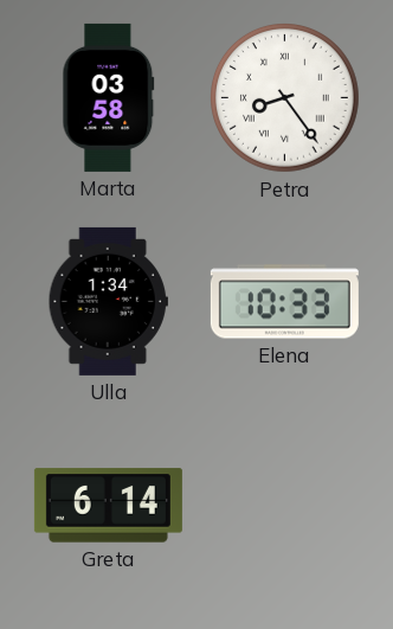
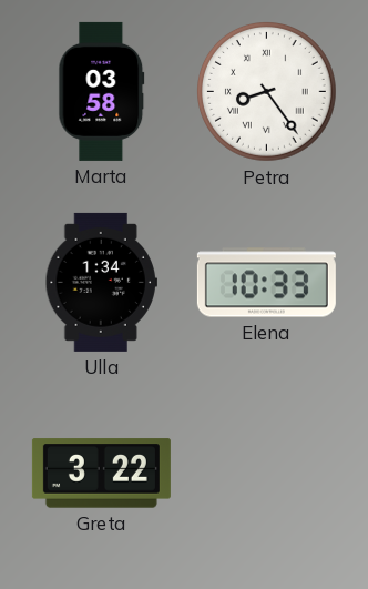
Greta: 6:14 -> 3:22 (101, 474)
